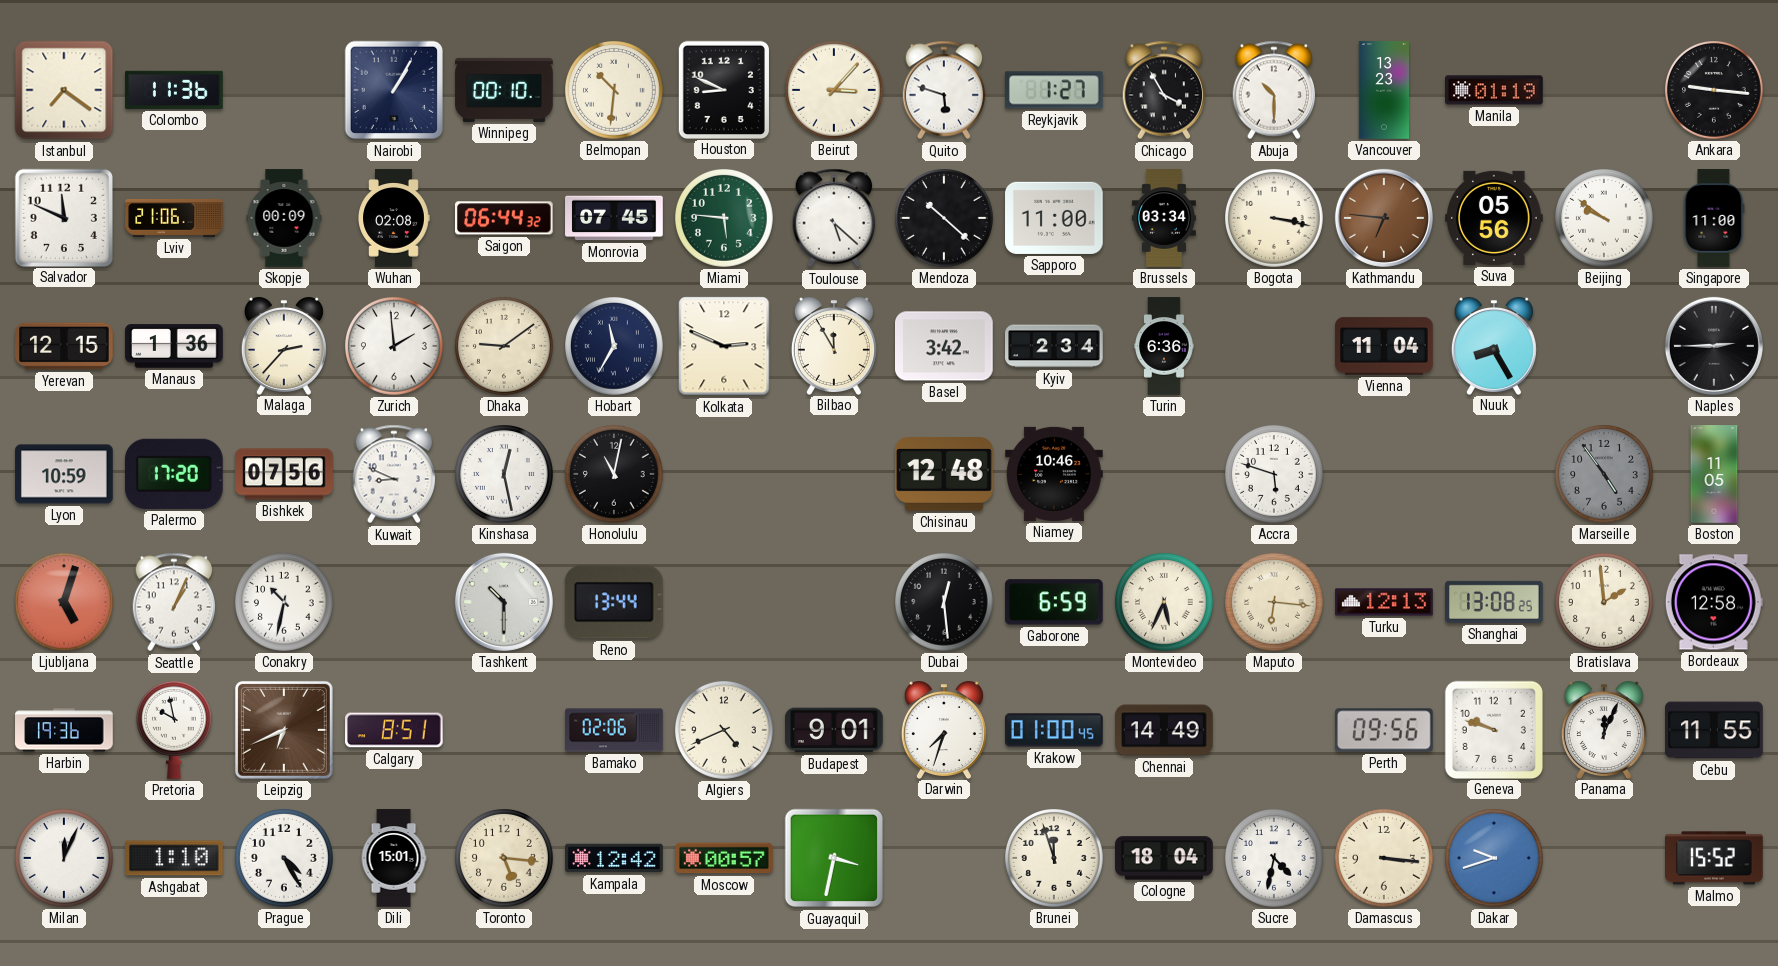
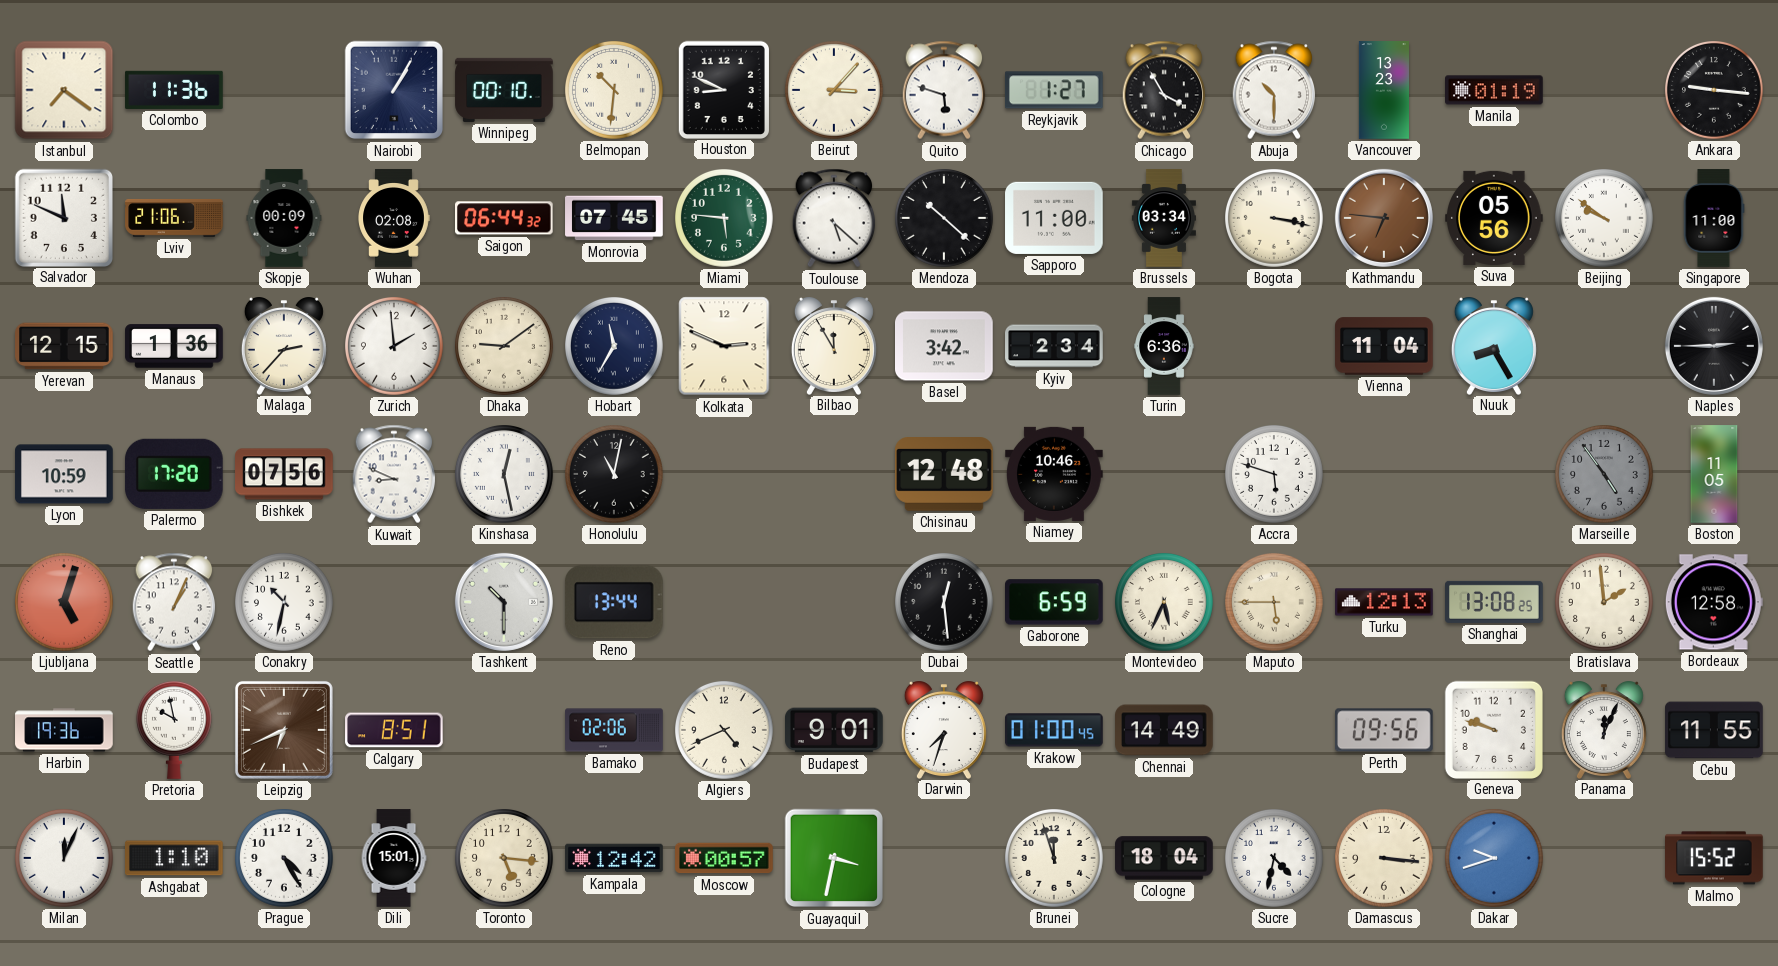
Maputo: 6:16 -> 5:45 (1275, 603)
